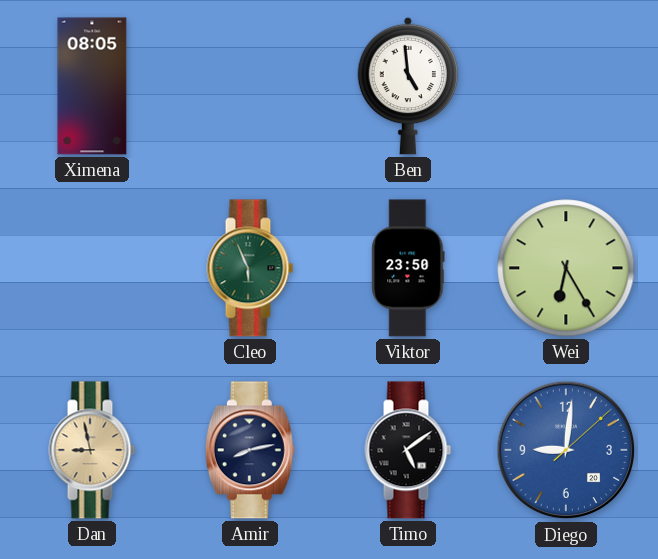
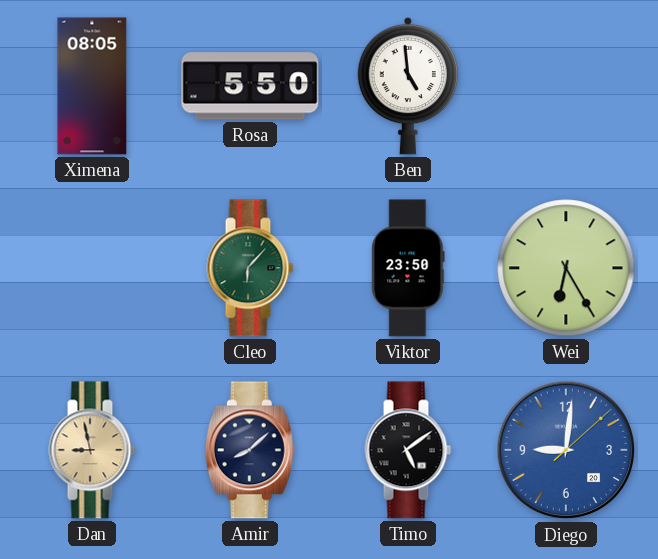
Rosa: none -> 5:50 (250, 86)
Cleo: 5:56 -> 6:07 (250, 268)
Amir: 8:13 -> 8:08 (250, 450)
